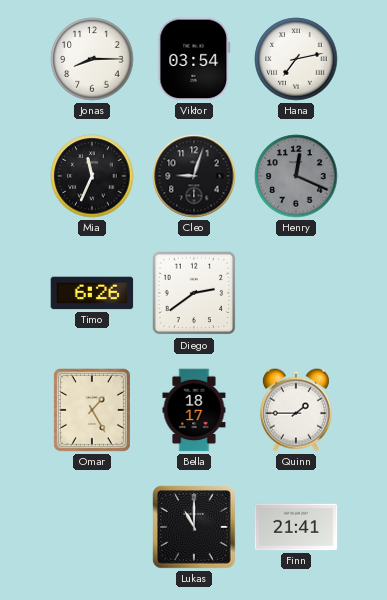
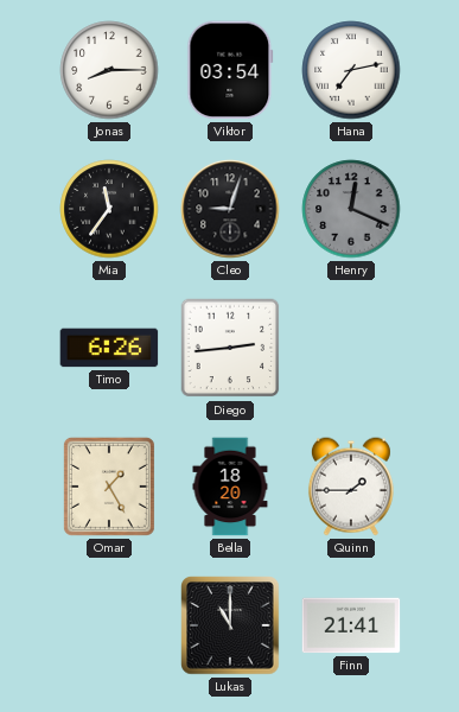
Mia: 11:34 -> 11:36 (109, 209)
Diego: 2:39 -> 2:44 (230, 348)
Bella: 18:17 -> 18:20 (230, 487)
